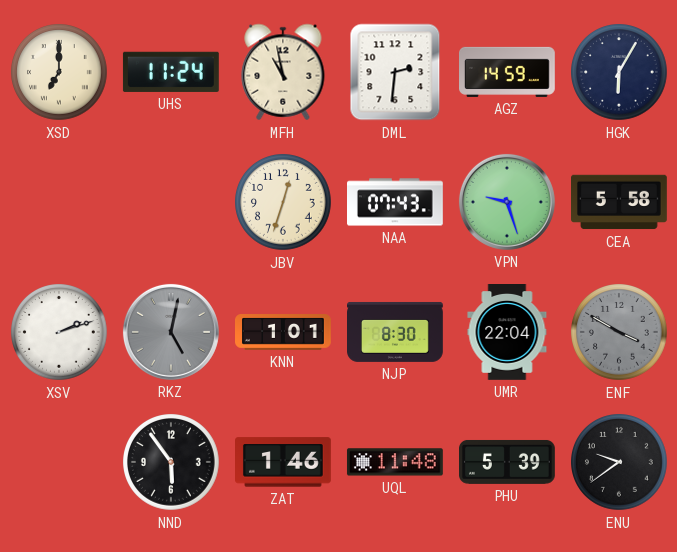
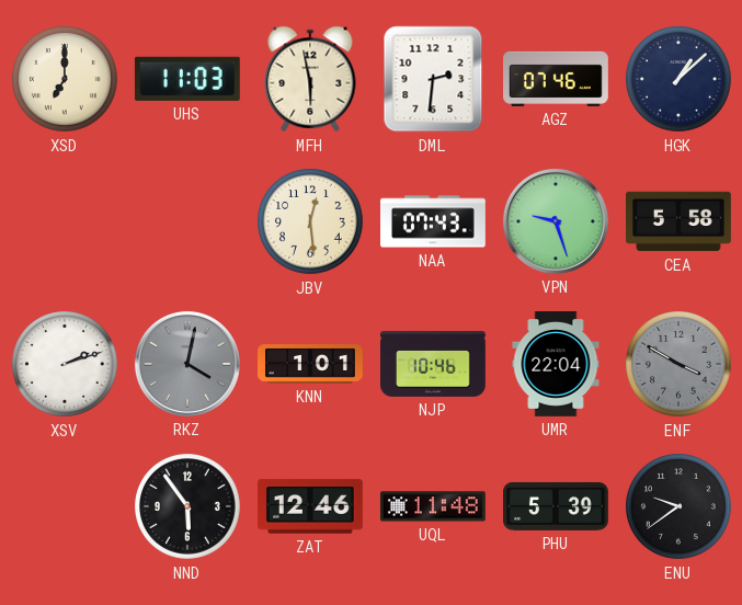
UHS: 11:24 -> 11:03 (187, 79)
MFH: 10:58 -> 5:58 (310, 79)
AGZ: 14:59 -> 07:46 (557, 79)
HGK: 6:05 -> 1:08 (680, 80)
JBV: 12:33 -> 12:29 (311, 222)
RKZ: 5:02 -> 4:02 (187, 364)
NJP: 8:30 -> 10:46 (434, 364)
ZAT: 1:46 -> 12:46 (311, 506)
